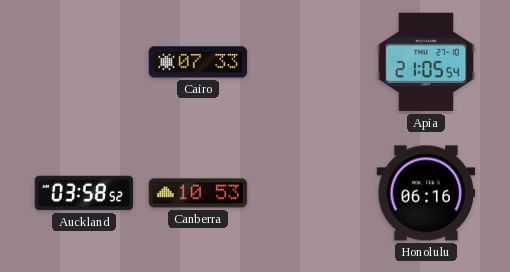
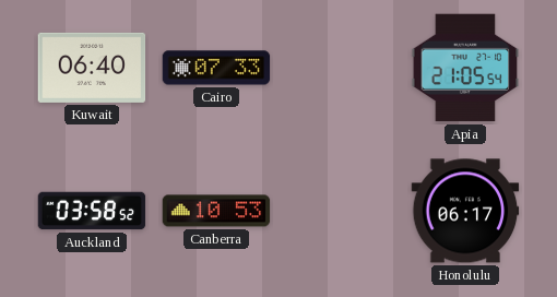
Kuwait: none -> 06:40 (92, 68)
Honolulu: 06:16 -> 06:17 (465, 211)
